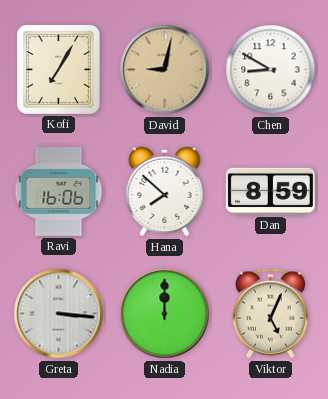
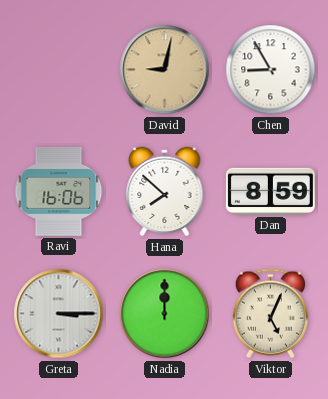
Kofi: 7:05 -> none (58, 69)
Chen: 8:50 -> 8:55 (271, 70)
Greta: 3:16 -> 3:15 (59, 314)
